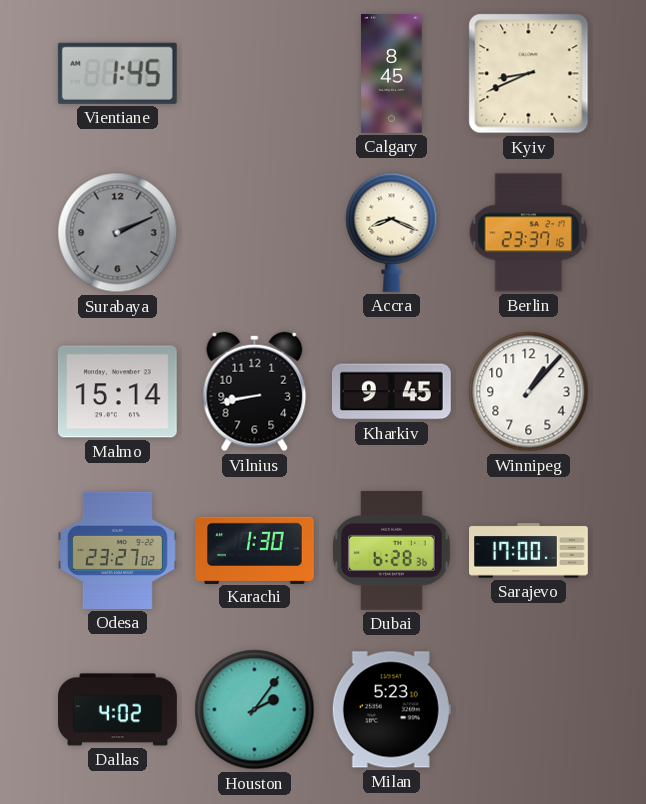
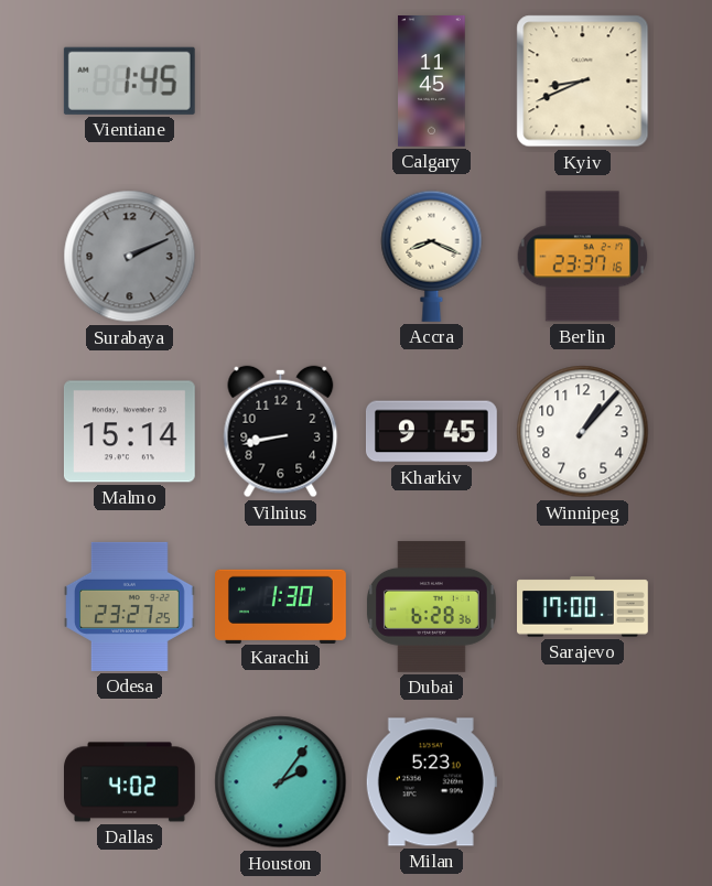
Calgary: 8:45 -> 11:45 (432, 82)
Odesa: 23:27:02 -> 23:27:25 (130, 606)
